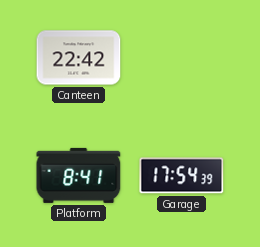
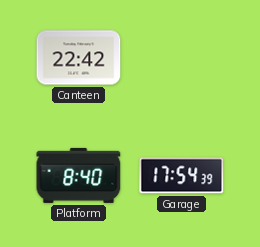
Platform: 8:41 -> 8:40 (79, 175)
